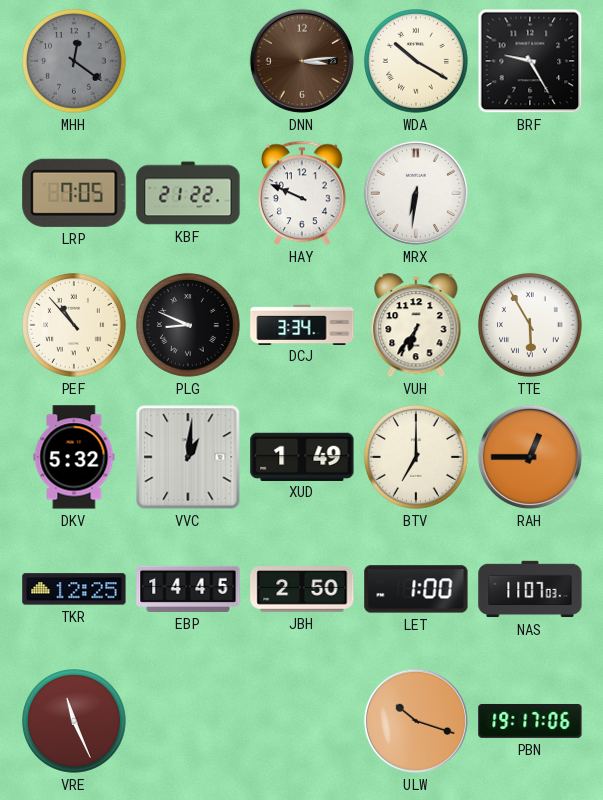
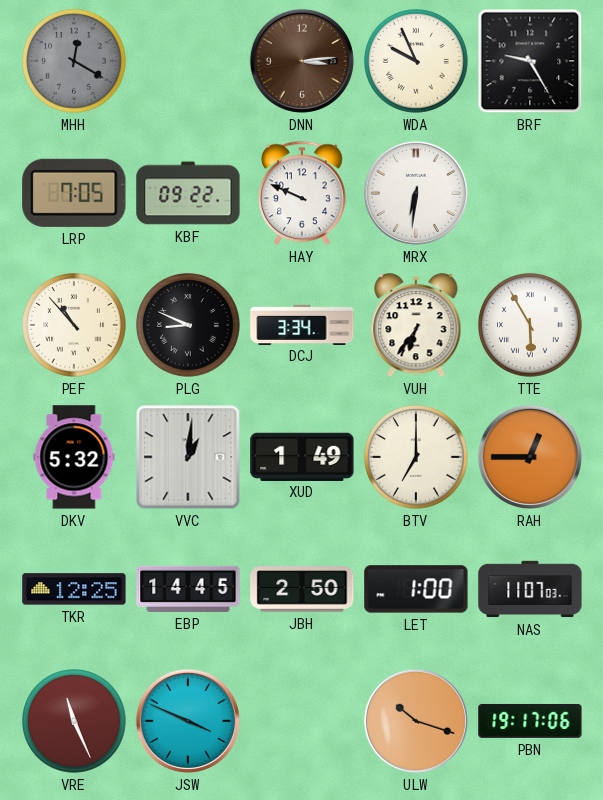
MHH: 12:21 -> 12:20 (75, 62)
WDA: 10:20 -> 9:56 (417, 62)
KBF: 21:22 -> 09:22 (188, 193)
JSW: none -> 3:49 (188, 721)
